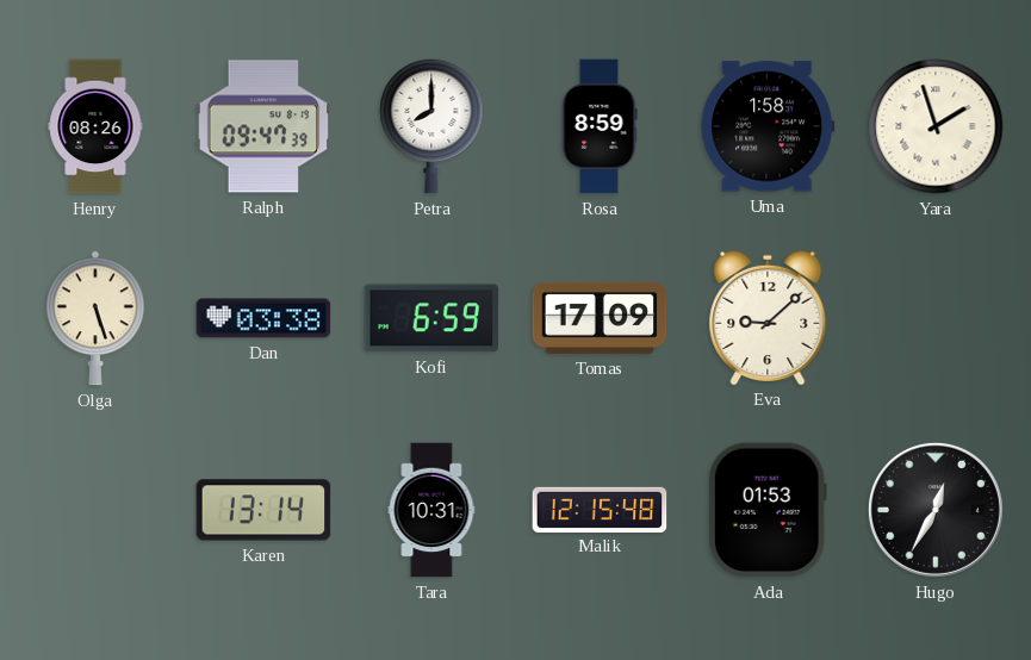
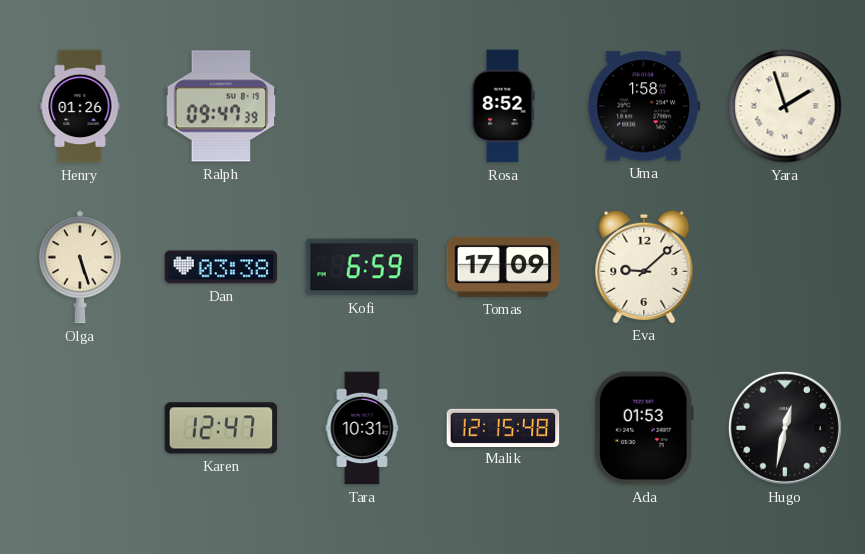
Henry: 08:26 -> 01:26 (80, 106)
Petra: 8:00 -> none (431, 126)
Rosa: 8:59 -> 8:52 (503, 106)
Karen: 13:14 -> 12:47 (221, 428)
Hugo: 12:35 -> 12:32 (785, 428)
